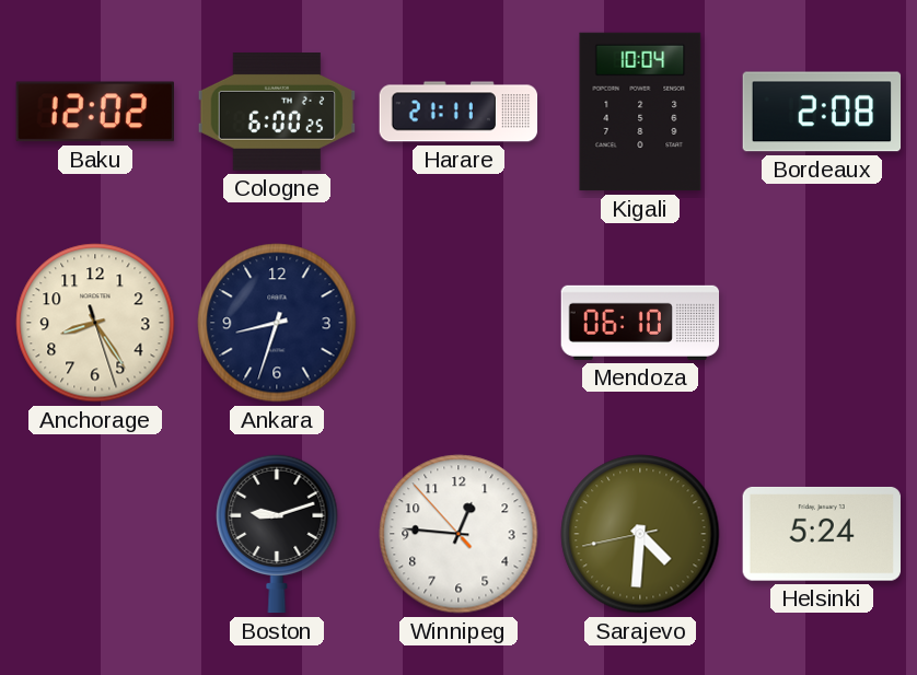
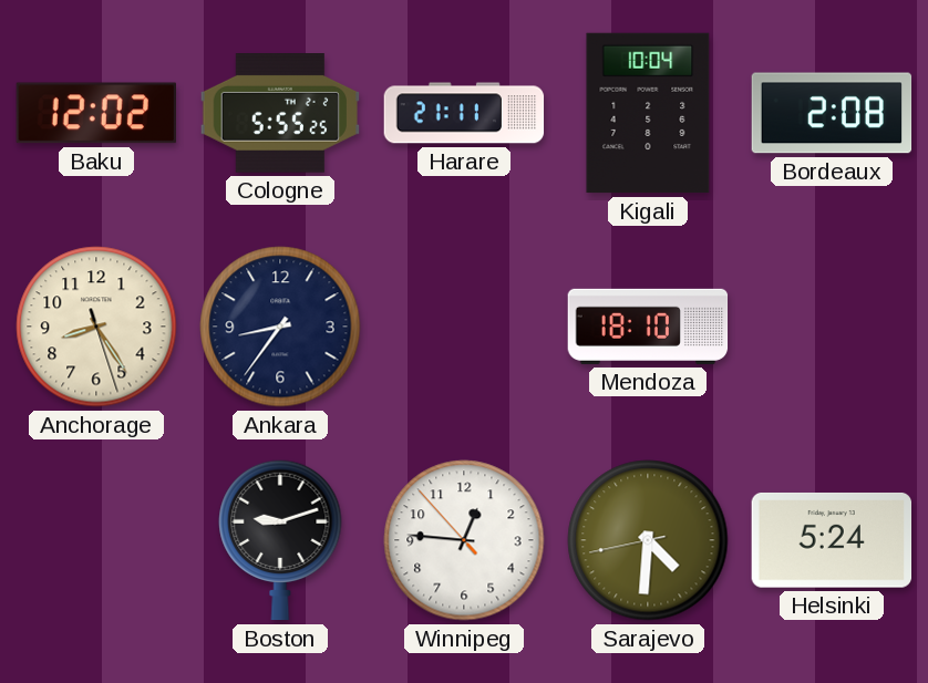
Cologne: 6:00 -> 5:55 (279, 114)
Ankara: 8:33 -> 8:36 (280, 327)
Mendoza: 06:10 -> 18:10 (648, 327)
